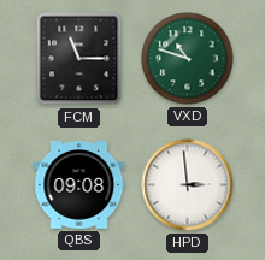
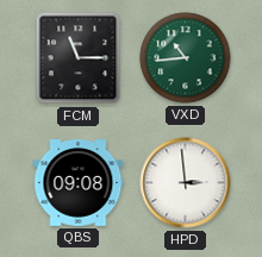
VXD: 10:48 -> 10:44 (186, 58)
